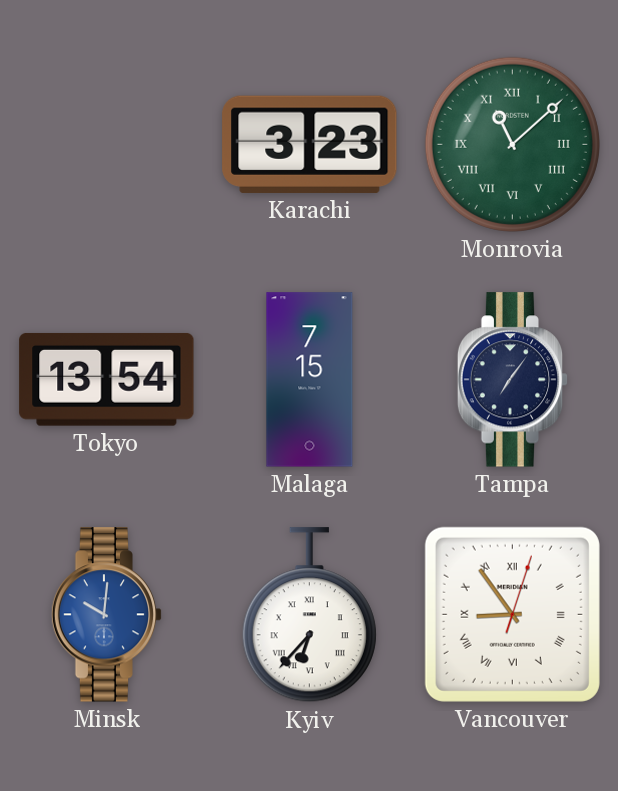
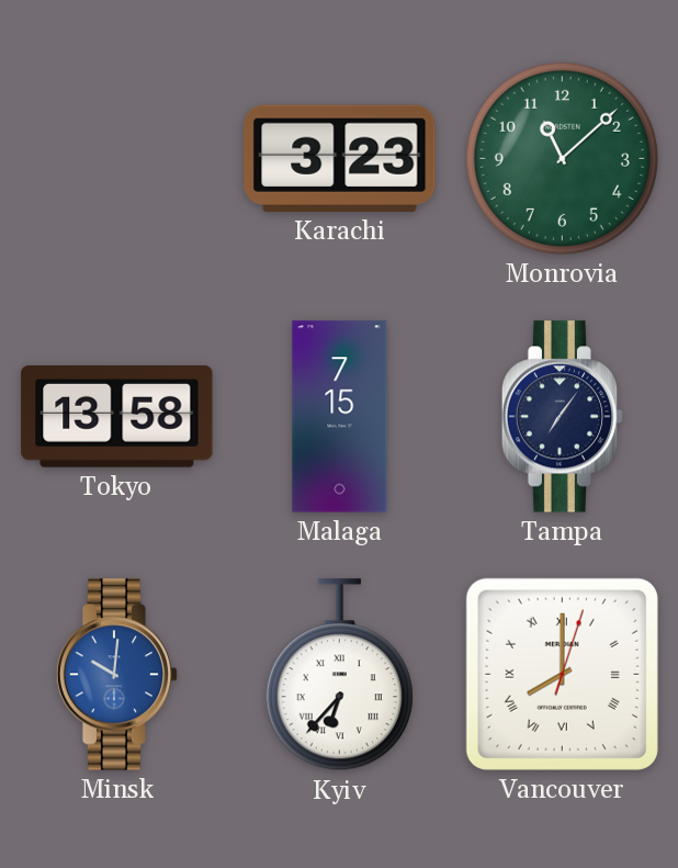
Monrovia numerals: Roman -> Arabic (562, 158)
Tokyo: 13:54 -> 13:58 (117, 416)
Vancouver: 8:54 -> 8:00 (562, 674)
